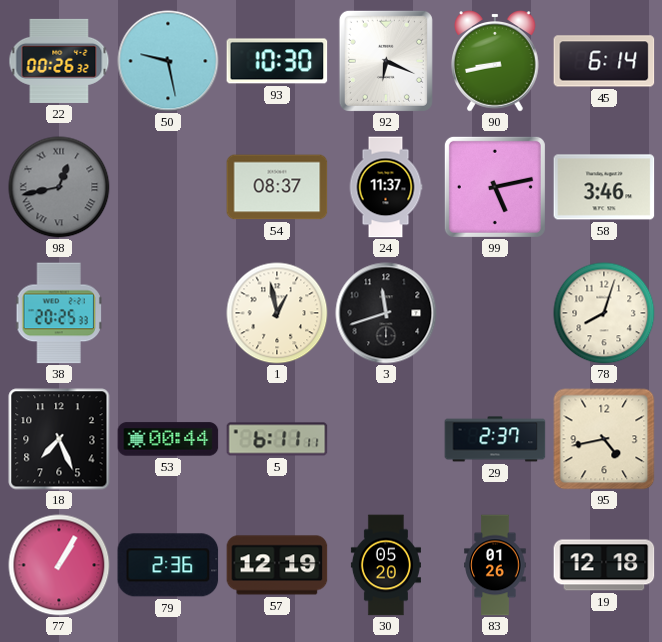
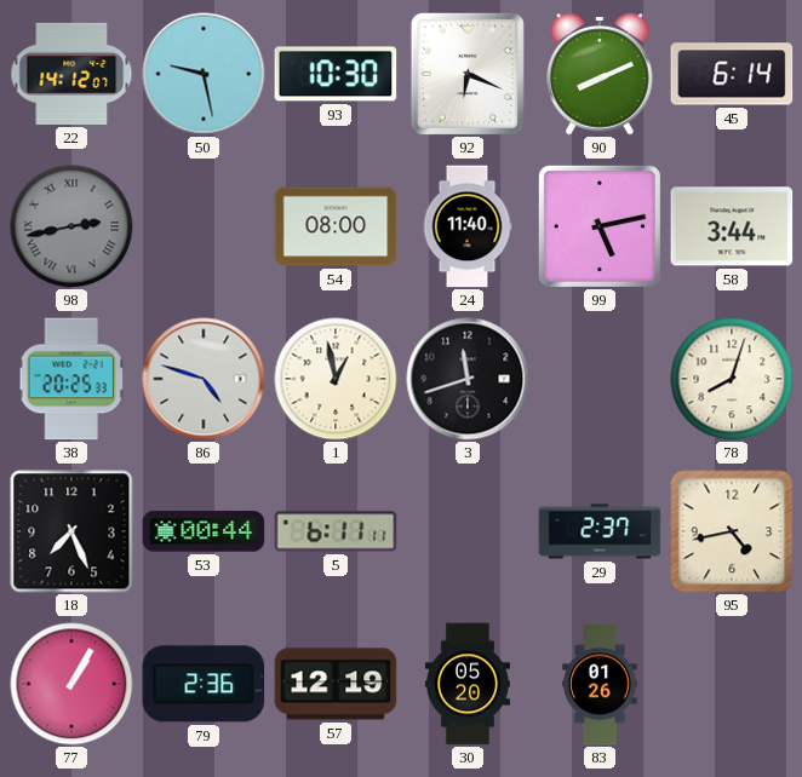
22: 00:26 -> 14:12 (71, 74)
90: 8:43 -> 8:11 (601, 74)
98: 12:43 -> 2:43 (71, 226)
54: 08:37 -> 08:00 (336, 226)
24: 11:37 -> 11:40 (468, 226)
58: 3:46 -> 3:44 (732, 226)
86: none -> 4:48 (204, 379)
19: 12:18 -> none (604, 565)
